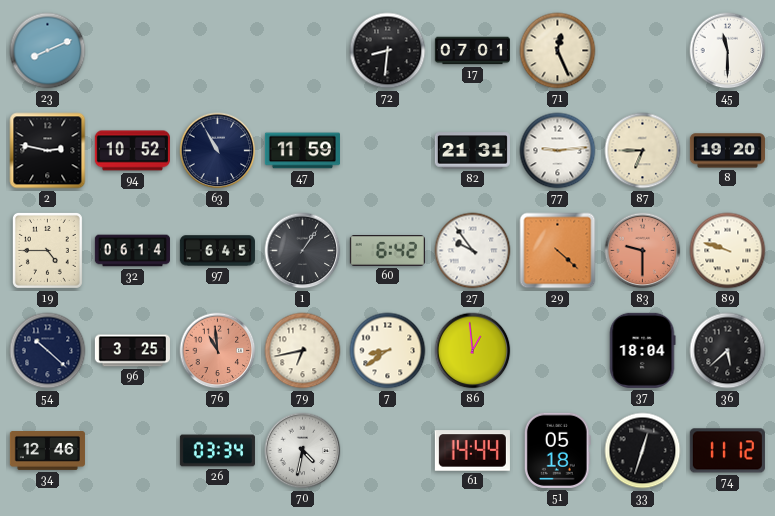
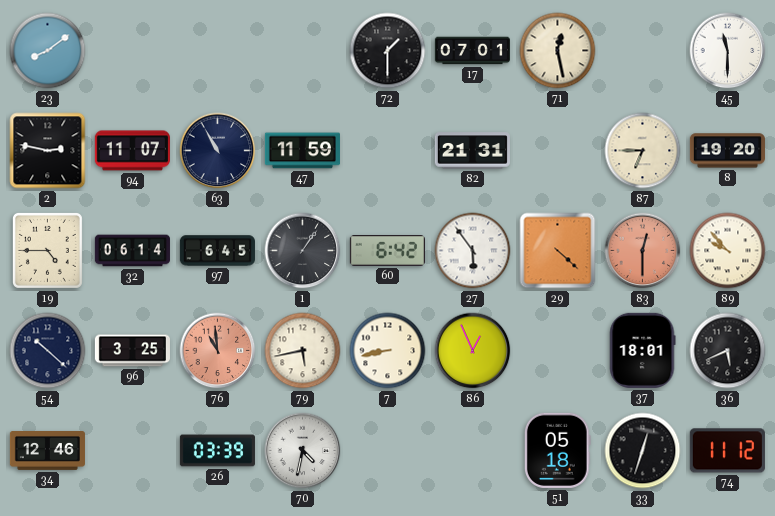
23: 8:11 -> 8:09 (48, 51)
72: 8:31 -> 1:30 (388, 51)
71: 12:26 -> 12:28 (558, 51)
94: 10:52 -> 11:07 (132, 151)
77: 9:14 -> none (558, 151)
27: 9:54 -> 5:54 (473, 251)
83: 9:30 -> 12:30 (643, 251)
89: 9:48 -> 9:53 (728, 251)
79: 6:43 -> 5:43 (303, 351)
7: 8:39 -> 8:43 (388, 351)
86: 12:59 -> 12:56 (473, 351)
37: 18:04 -> 18:01 (643, 350)
36: 5:38 -> 5:41 (728, 351)
26: 03:34 -> 03:39 (217, 451)
61: 14:44 -> none (472, 451)
